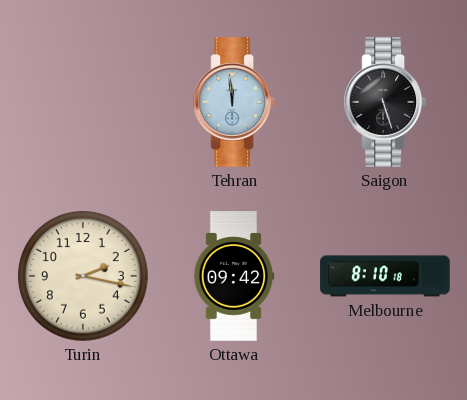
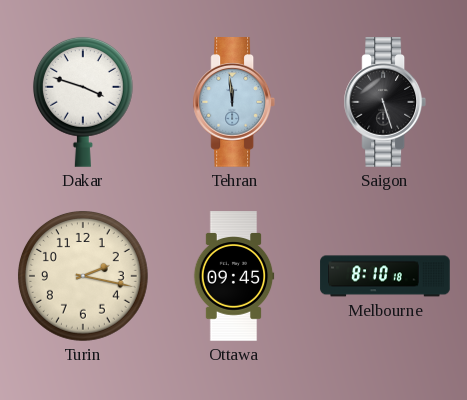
Dakar: none -> 3:48 (83, 102)
Ottawa: 09:42 -> 09:45 (234, 276)
